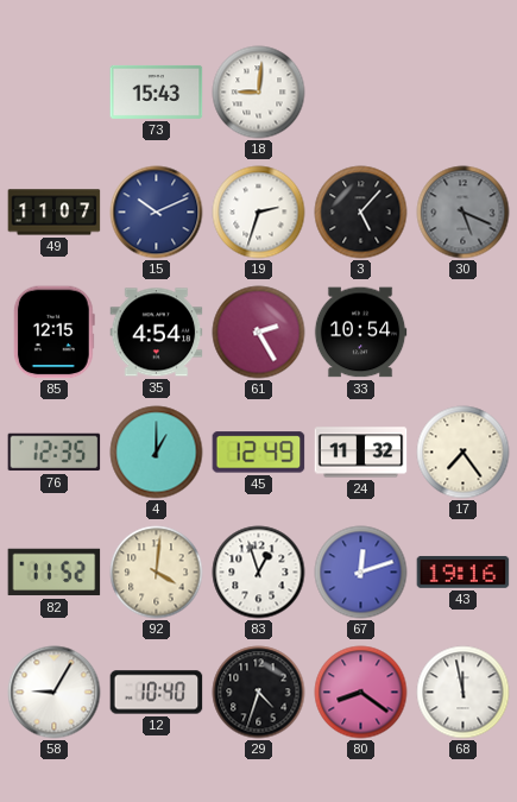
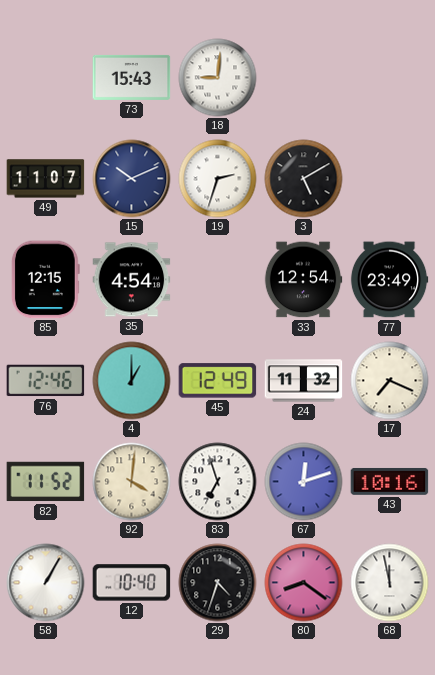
3: 5:07 -> 5:10 (304, 179)
30: 5:19 -> none (464, 213)
61: 2:25 -> none (259, 333)
33: 10:54 -> 12:54 (303, 280)
77: none -> 23:49 (389, 280)
76: 12:35 -> 12:46 (46, 381)
17: 7:24 -> 7:19 (390, 381)
83: 12:57 -> 6:57 (218, 482)
43: 19:16 -> 10:16 (390, 481)
58: 9:05 -> 1:05 (46, 583)
